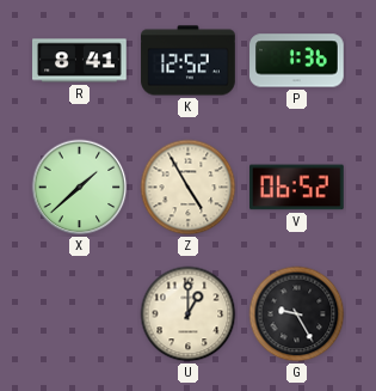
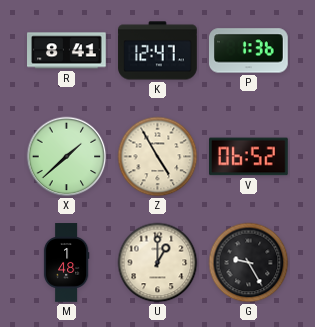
K: 12:52 -> 12:47 (158, 51)
M: none -> 1:48 (66, 263)
